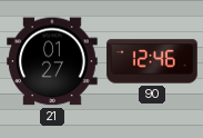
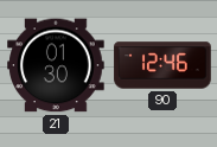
21: 01:27 -> 01:30 (56, 65)
